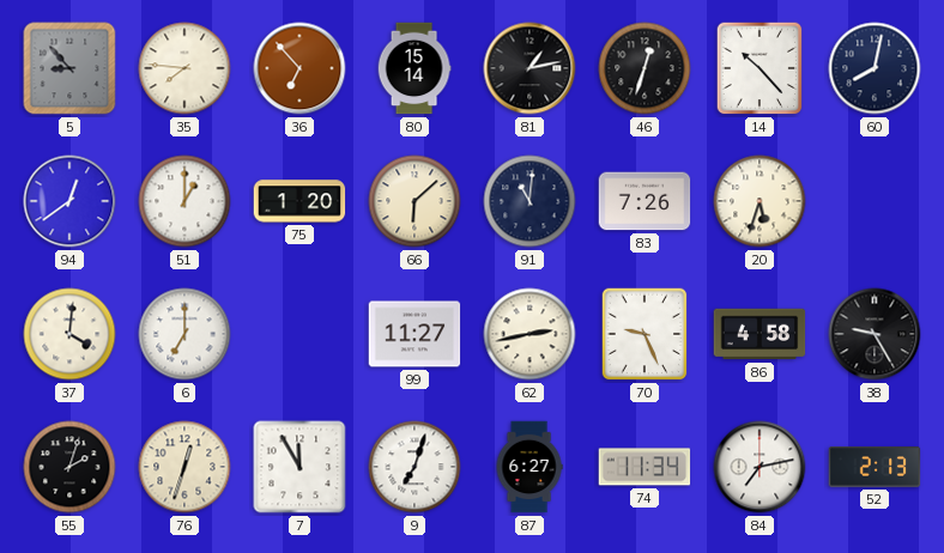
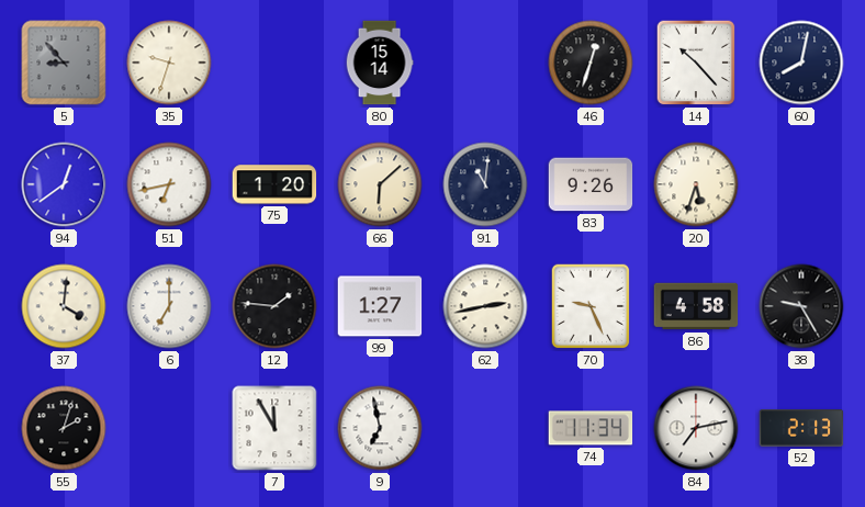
35: 7:46 -> 9:33 (169, 63)
36: 6:53 -> none (299, 68)
81: 1:13 -> none (530, 68)
51: 1:00 -> 6:43 (169, 184)
83: 7:26 -> 9:26 (591, 184)
12: none -> 1:46 (274, 306)
99: 11:27 -> 1:27 (380, 306)
76: 12:33 -> none (184, 467)
9: 7:03 -> 6:58 (380, 428)
87: 6:27 -> none (530, 467)
